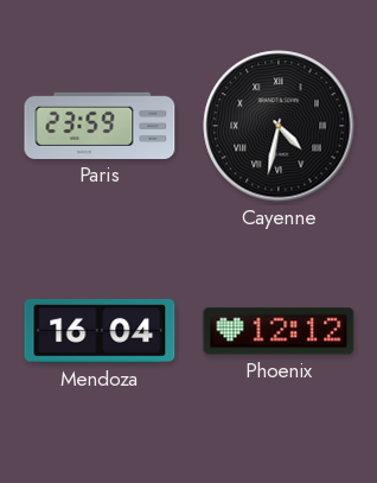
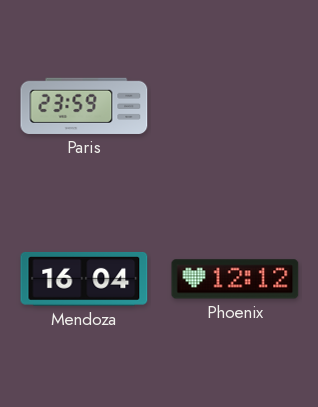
Cayenne: 4:32 -> none (279, 126)
